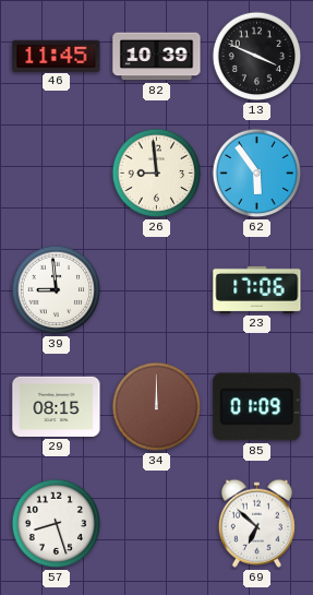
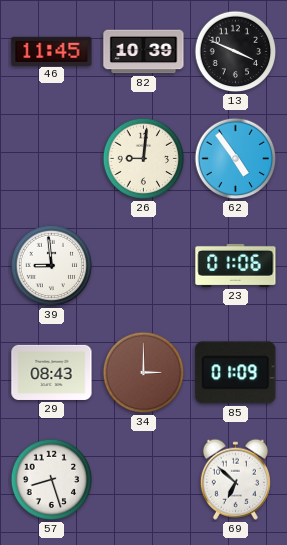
26: 8:59 -> 9:01 (144, 159)
62: 5:54 -> 4:54 (236, 159)
23: 17:06 -> 01:06 (236, 265)
29: 08:15 -> 08:43 (52, 372)
34: 12:00 -> 3:00 (144, 373)
